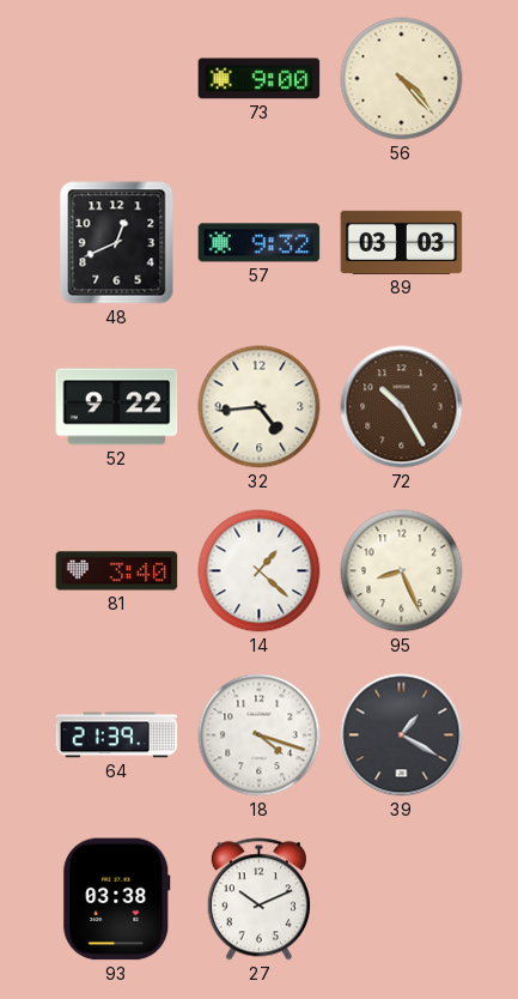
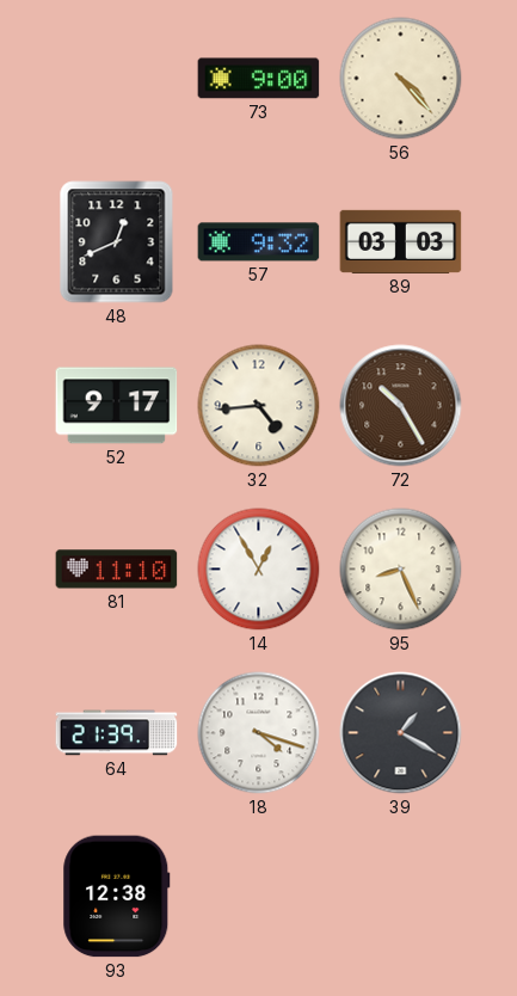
52: 9:22 -> 9:17 (117, 406)
81: 3:40 -> 11:10 (117, 570)
14: 1:22 -> 12:55 (259, 570)
93: 03:38 -> 12:38 (117, 897)
27: 10:11 -> none (258, 900)
